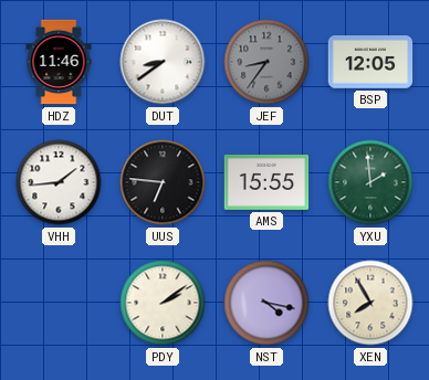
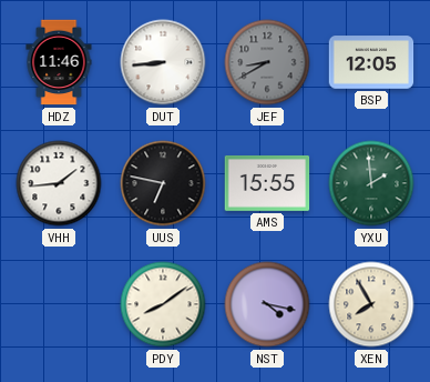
DUT: 8:39 -> 8:44 (163, 62)
JEF: 8:36 -> 8:40 (267, 62)
UUS: 6:46 -> 6:47 (163, 183)
PDY: 2:09 -> 8:09 (163, 304)
